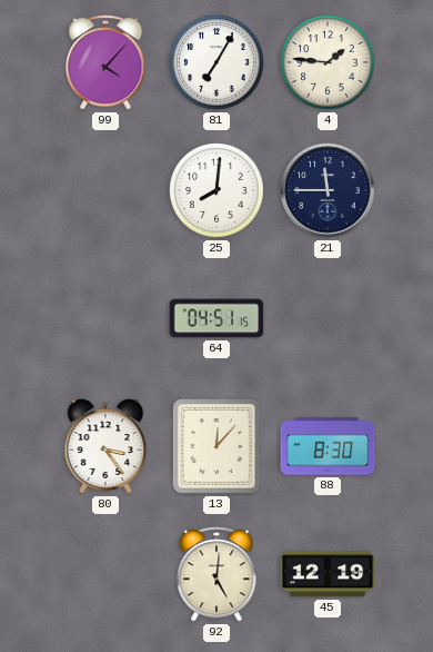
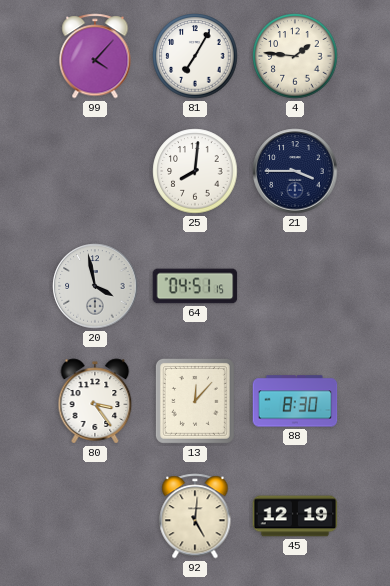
21: 11:45 -> 3:45 (295, 171)
20: none -> 3:58 (95, 286)
